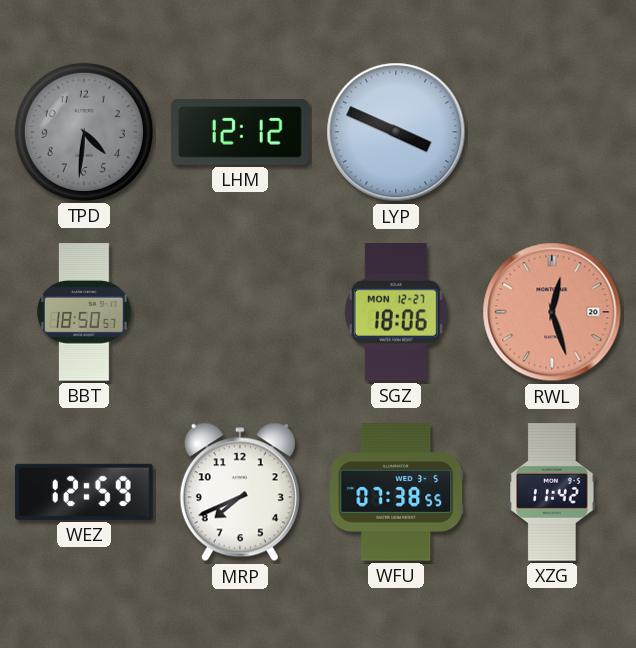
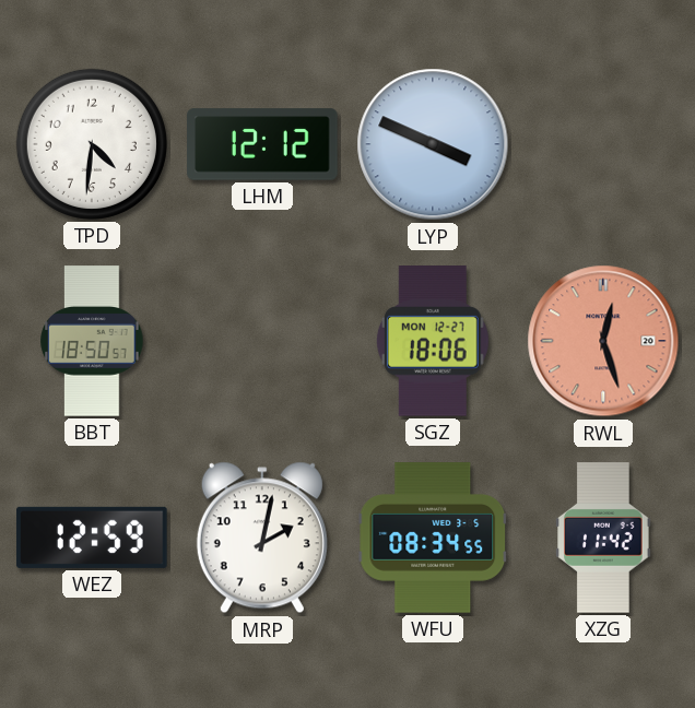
TPD dial: grey -> white (92, 144)
MRP: 7:41 -> 2:02 (262, 538)
WFU: 07:38 -> 08:34 (433, 538)
